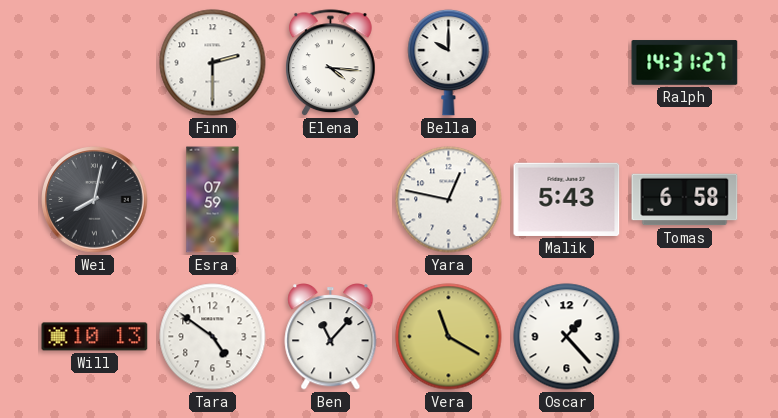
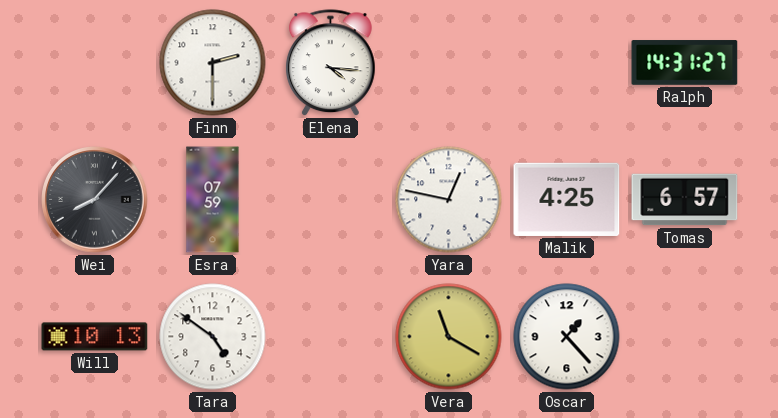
Bella: 10:00 -> none (449, 62)
Wei: 8:02 -> 8:07 (95, 200)
Malik: 5:43 -> 4:25 (567, 199)
Tomas: 6:58 -> 6:57 (685, 200)
Ben: 11:07 -> none (331, 337)
